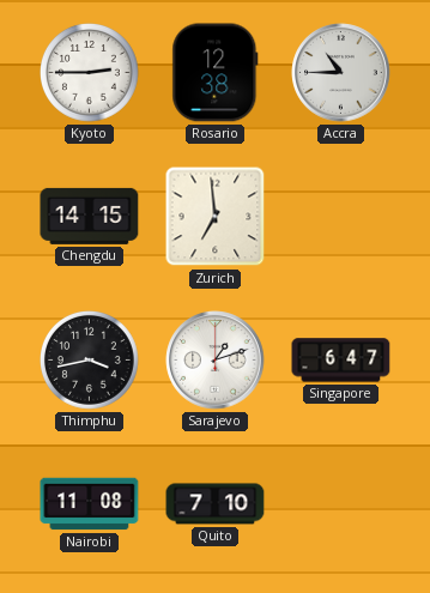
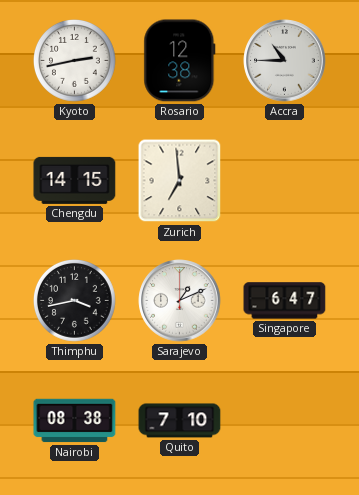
Kyoto: 2:45 -> 2:43 (75, 61)
Sarajevo: 1:12 -> 1:11 (180, 301)
Nairobi: 11:08 -> 08:38 (75, 421)
